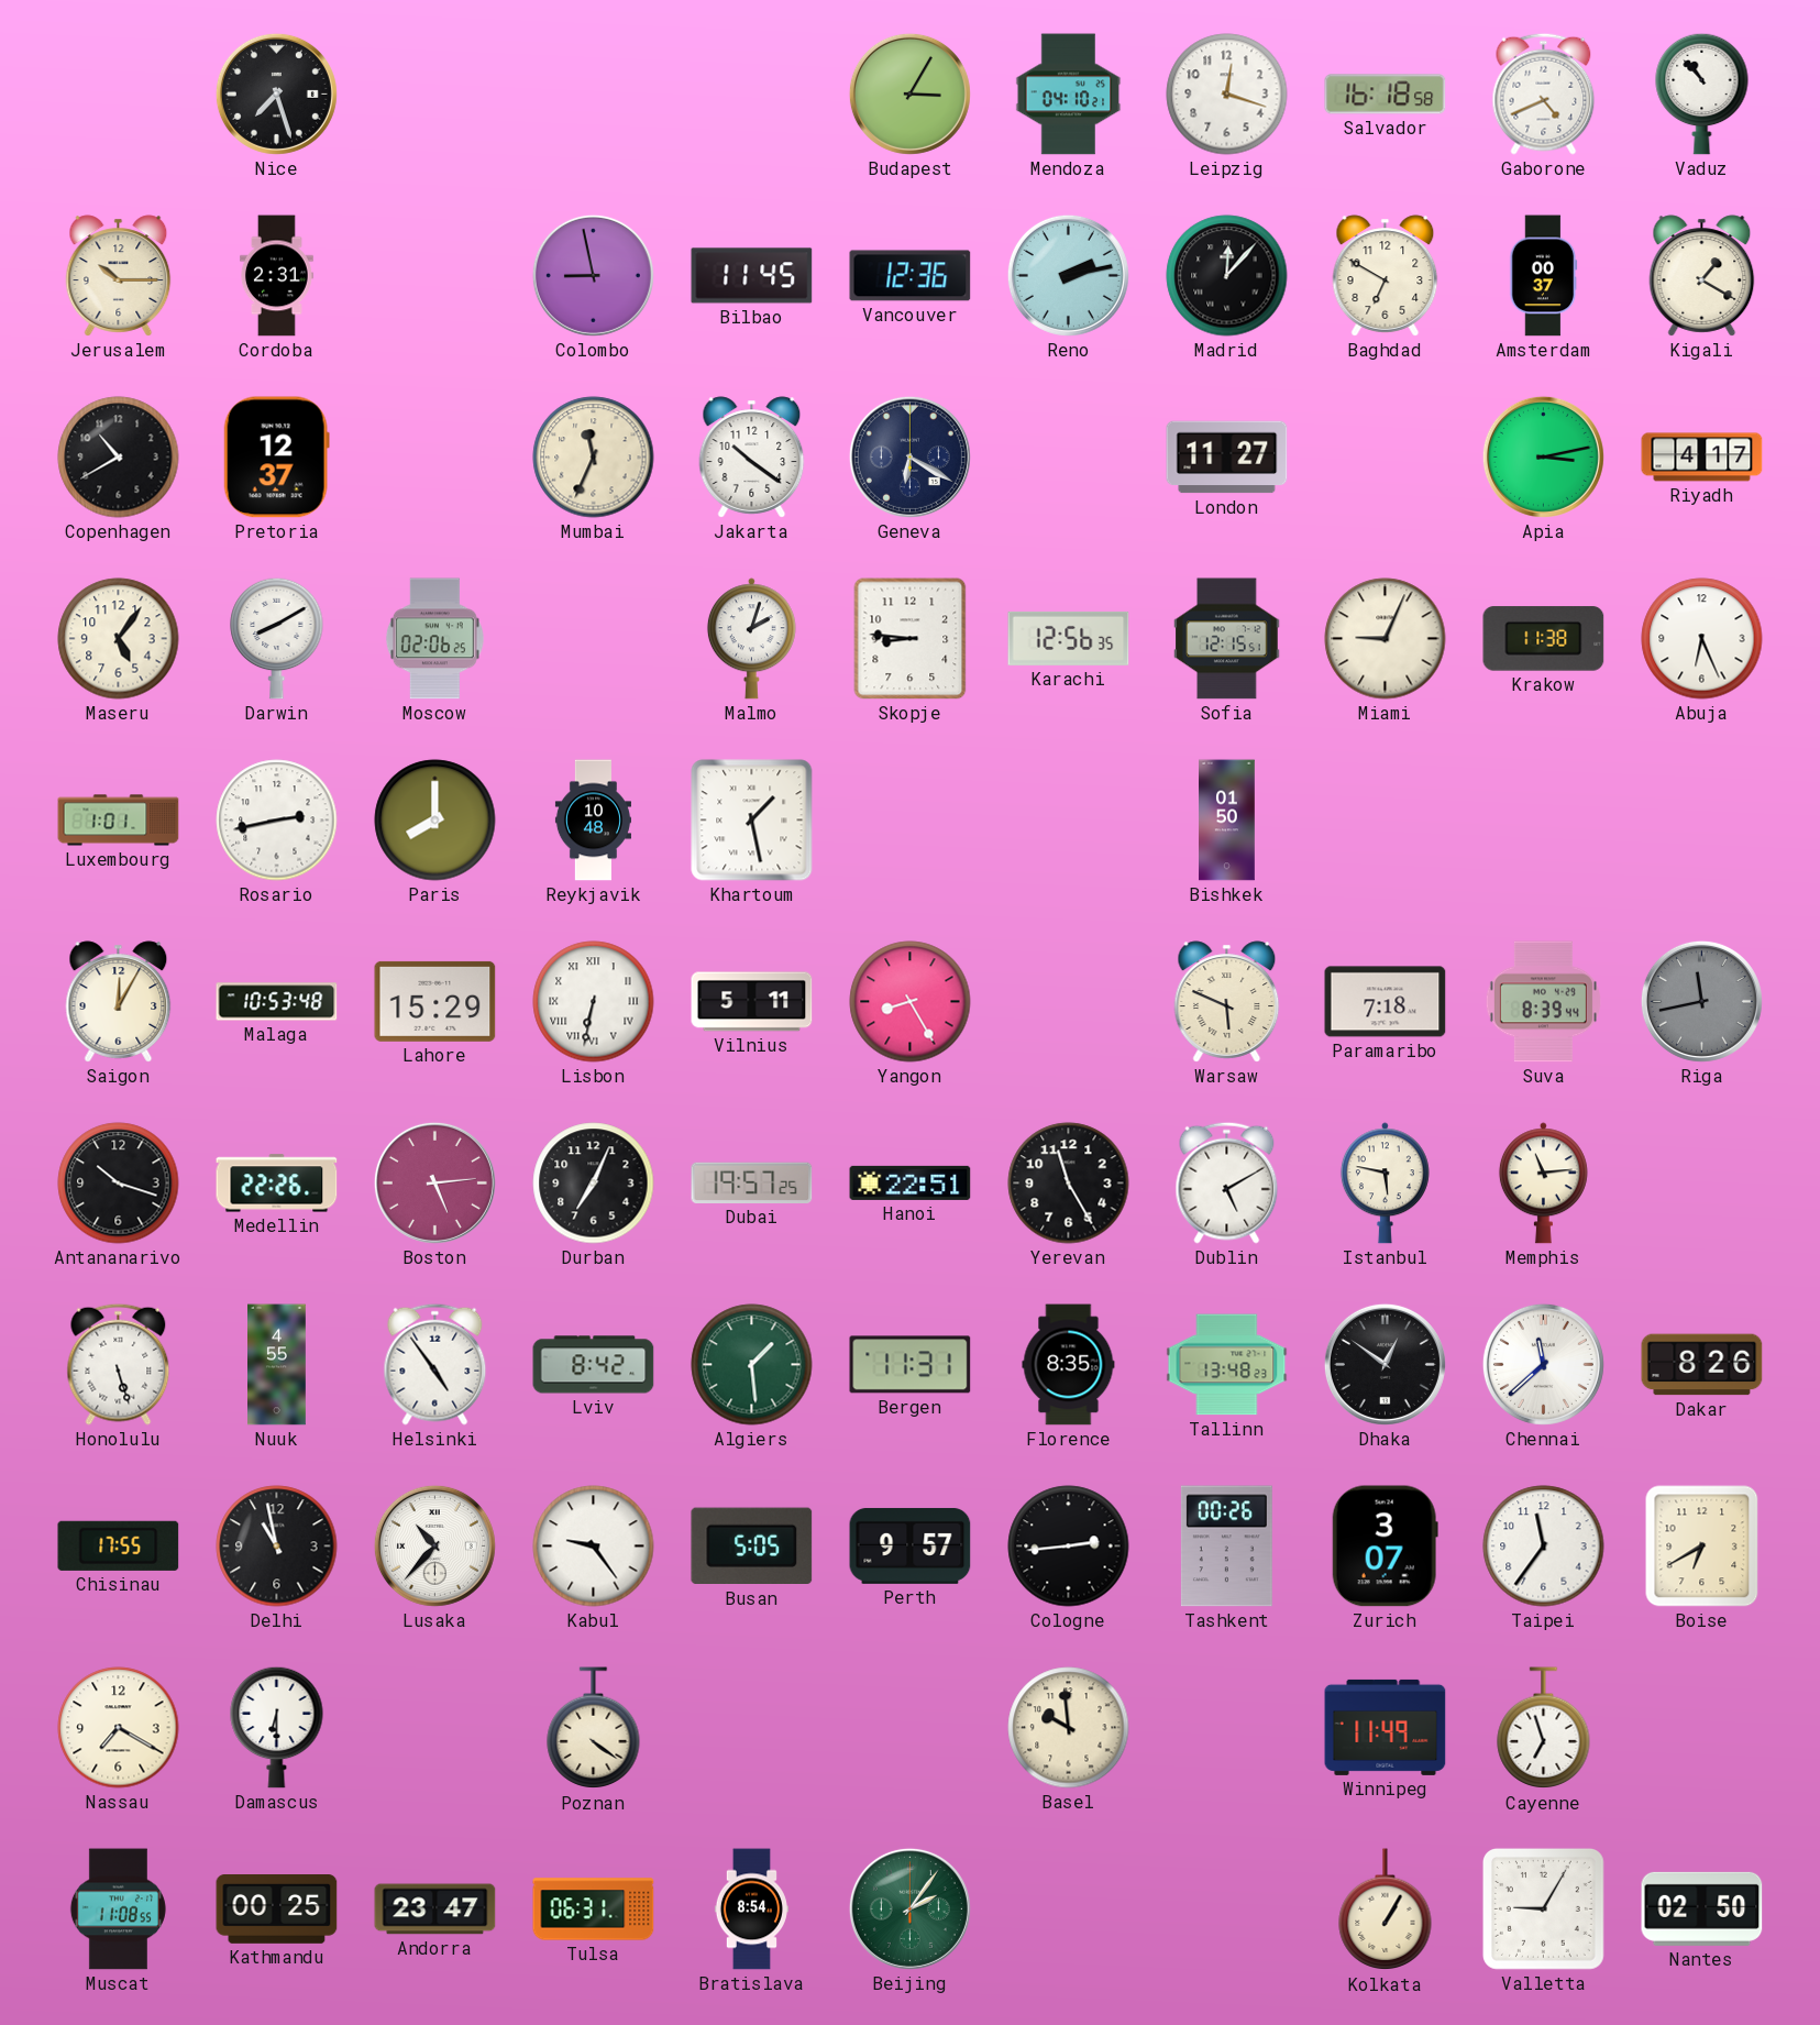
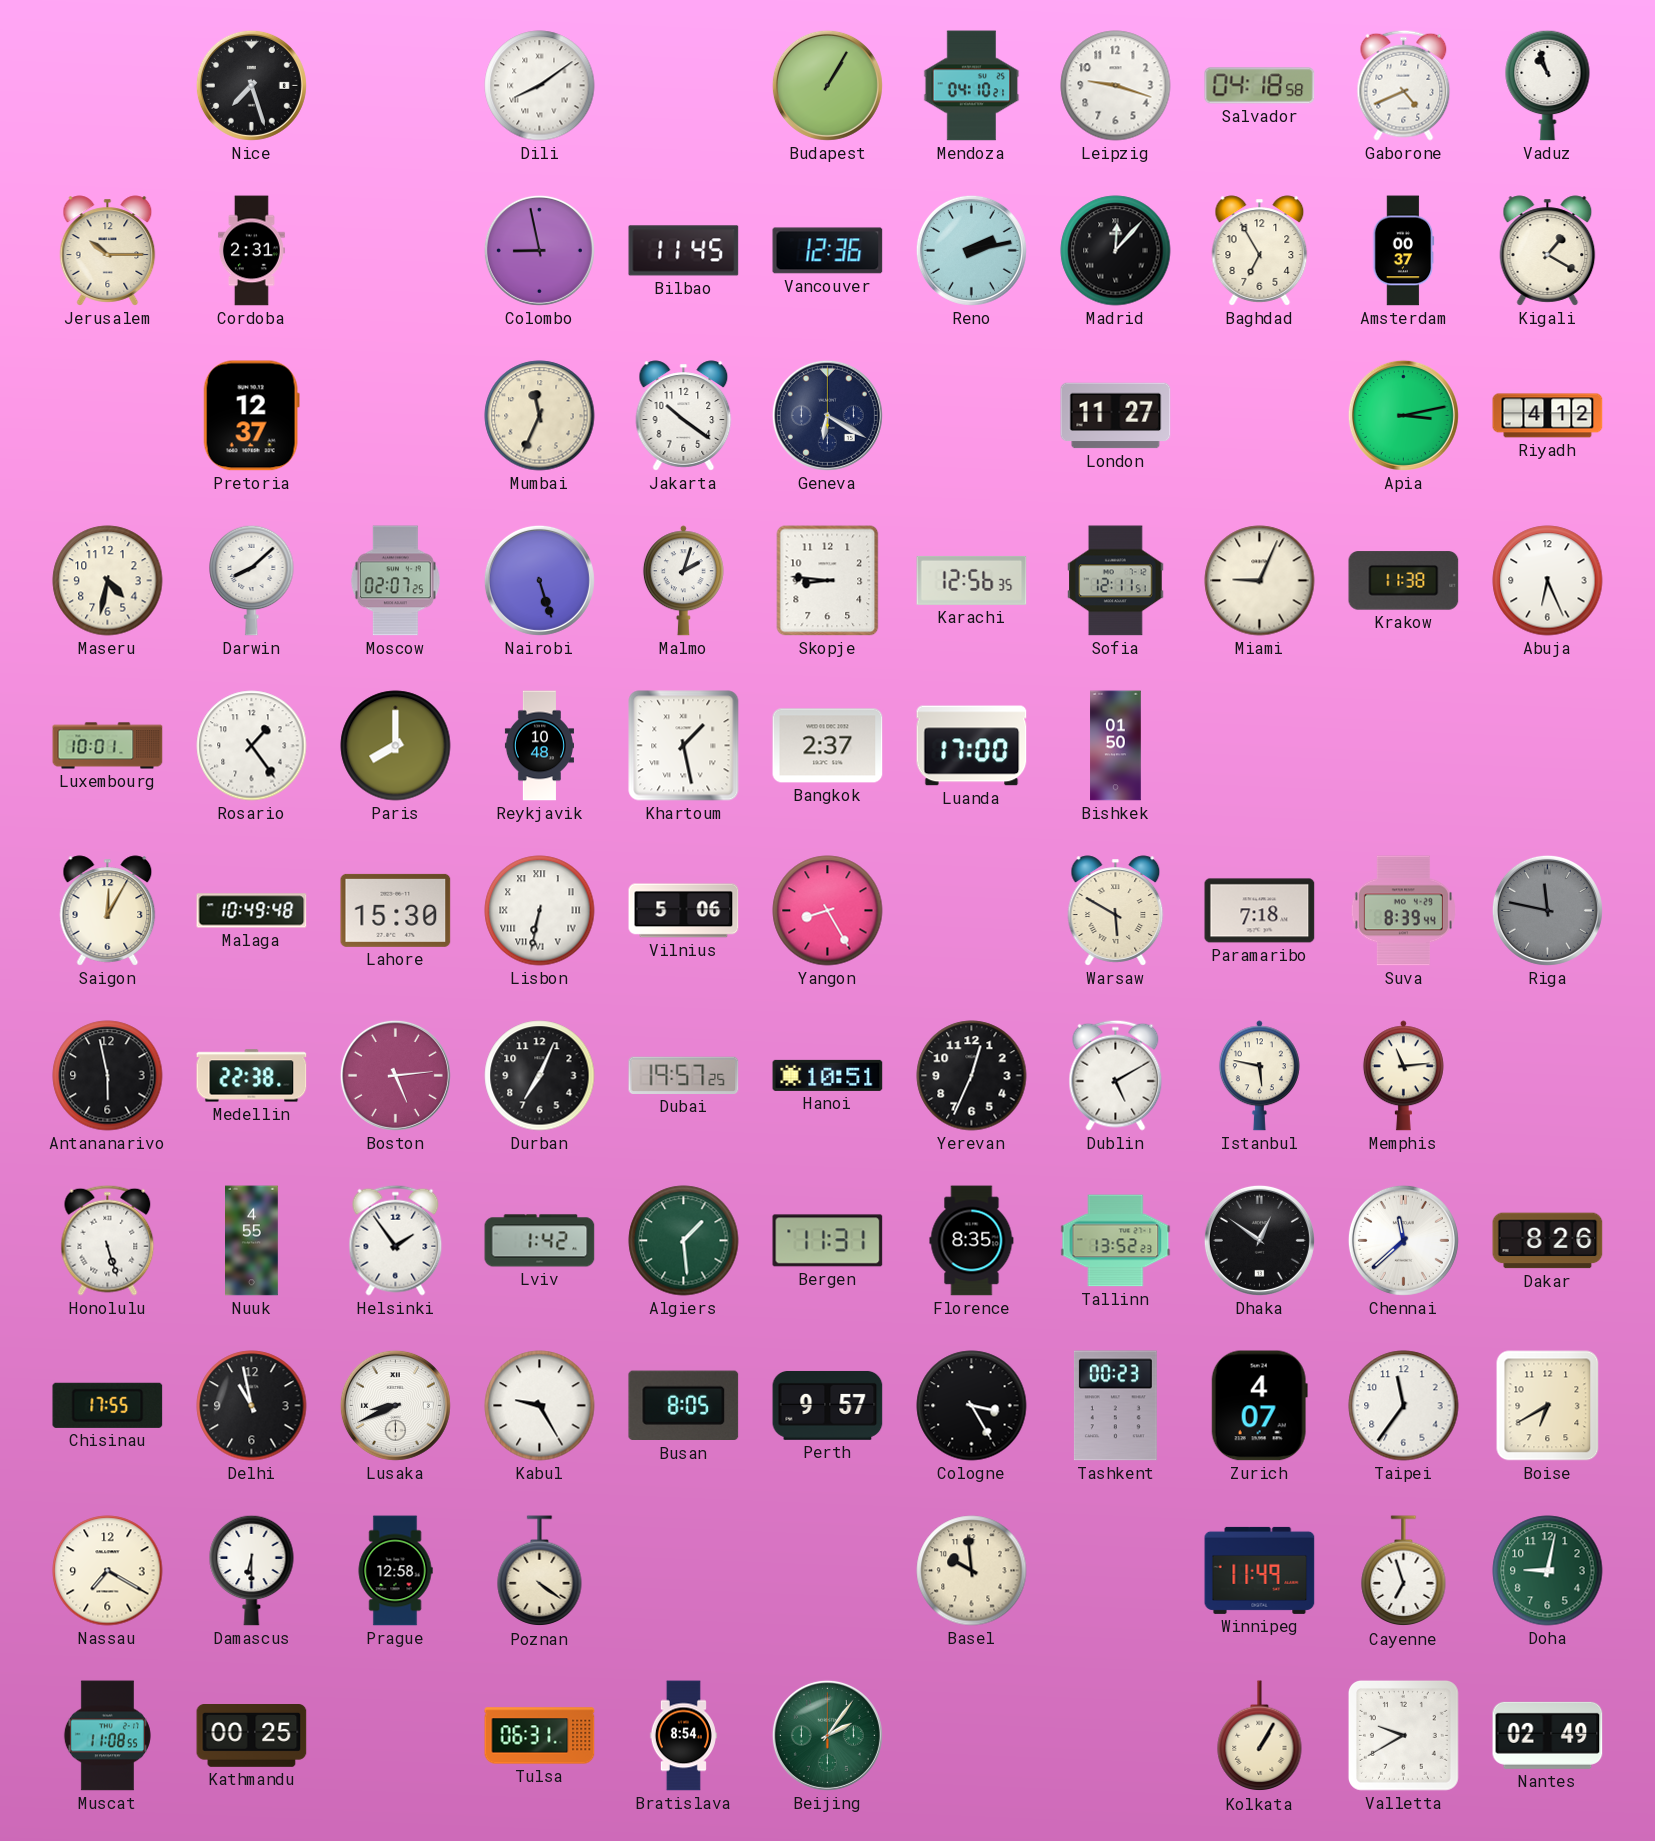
Dili: none -> 8:09 (540, 86)
Budapest: 3:05 -> 1:05 (827, 85)
Leipzig: 12:18 -> 9:18 (1116, 86)
Salvador: 16:18 -> 04:18 (1260, 86)
Vaduz: 10:53 -> 10:57 (1548, 85)
Baghdad: 6:50 -> 6:55 (1260, 251)
Copenhagen: 10:40 -> none (119, 458)
Riyadh: 4:17 -> 4:12 (1548, 416)
Maseru: 5:06 -> 4:32 (108, 581)
Darwin: 8:10 -> 8:08 (252, 580)
Moscow: 02:06 -> 02:07 (395, 581)
Nairobi: none -> 5:27 (539, 580)
Sofia: 12:15 -> 12:11 (1116, 581)
Luxembourg: 1:01 -> 10:01 (108, 746)
Rosario: 2:43 -> 1:24 (252, 746)
Bangkok: none -> 2:37 (828, 746)
Luanda: none -> 17:00 (972, 746)
Malaga: 10:53 -> 10:49 (252, 911)
Lahore: 15:29 -> 15:30 (396, 910)
Vilnius: 5:11 -> 5:06 (684, 911)
Warsaw: 5:49 -> 5:50 (1116, 911)
Riga: 11:43 -> 11:47 (1547, 910)
Antananarivo: 10:18 -> 5:58 (108, 1076)
Medellin: 22:26 -> 22:38 (252, 1076)
Hanoi: 22:51 -> 10:51 (828, 1075)
Yerevan: 11:25 -> 12:34 (972, 1076)
Helsinki: 4:54 -> 1:54 (396, 1240)
Lviv: 8:42 -> 1:42 (540, 1241)
Tallinn: 13:48 -> 13:52 (1116, 1241)
Lusaka: 10:37 -> 8:41 (395, 1405)
Kabul: 9:24 -> 9:25 (540, 1406)
Busan: 5:05 -> 8:05 (684, 1406)
Cologne: 2:44 -> 3:25 (972, 1406)
Tashkent: 00:26 -> 00:23 (1115, 1406)
Zurich: 3:07 -> 4:07 (1259, 1406)
Prague: none -> 12:58 (395, 1571)
Doha: none -> 9:02 (1548, 1571)
Andorra: 23:47 -> none (435, 1910)
Valletta: 9:05 -> 9:40 (1403, 1735)
Nantes: 02:50 -> 02:49 (1548, 1735)
